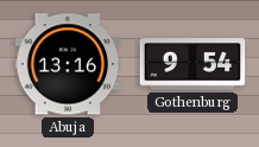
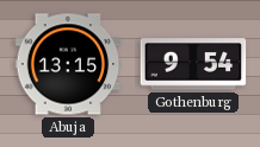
Abuja: 13:16 -> 13:15 (68, 64)
